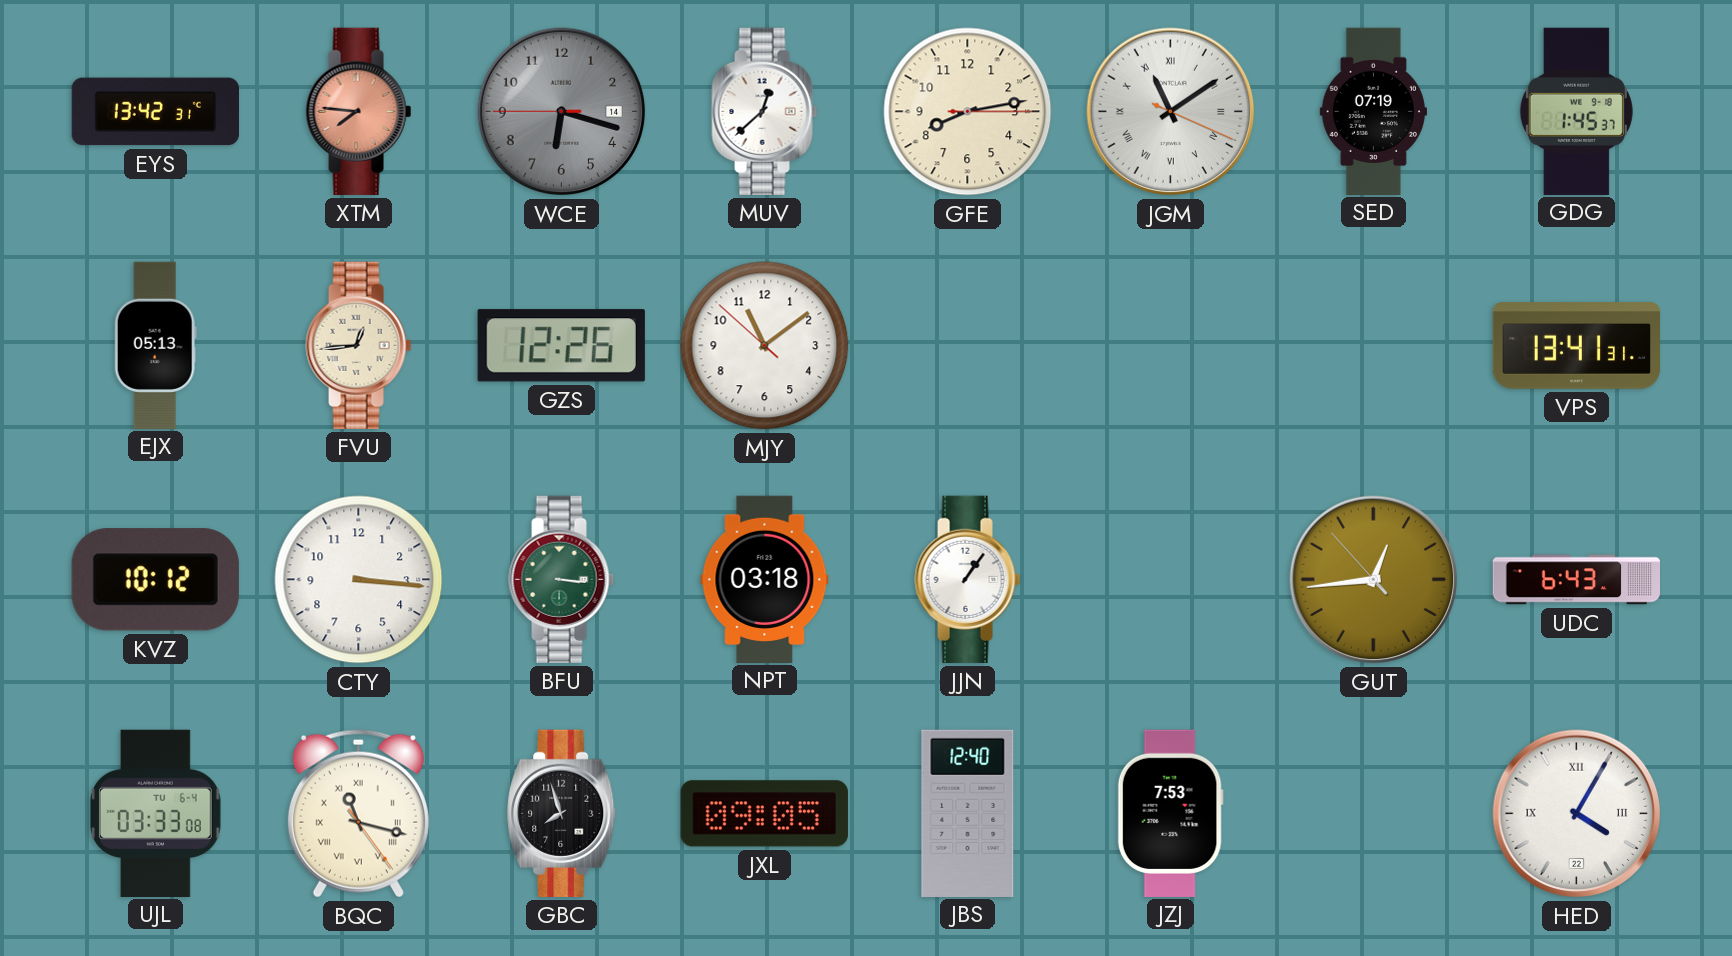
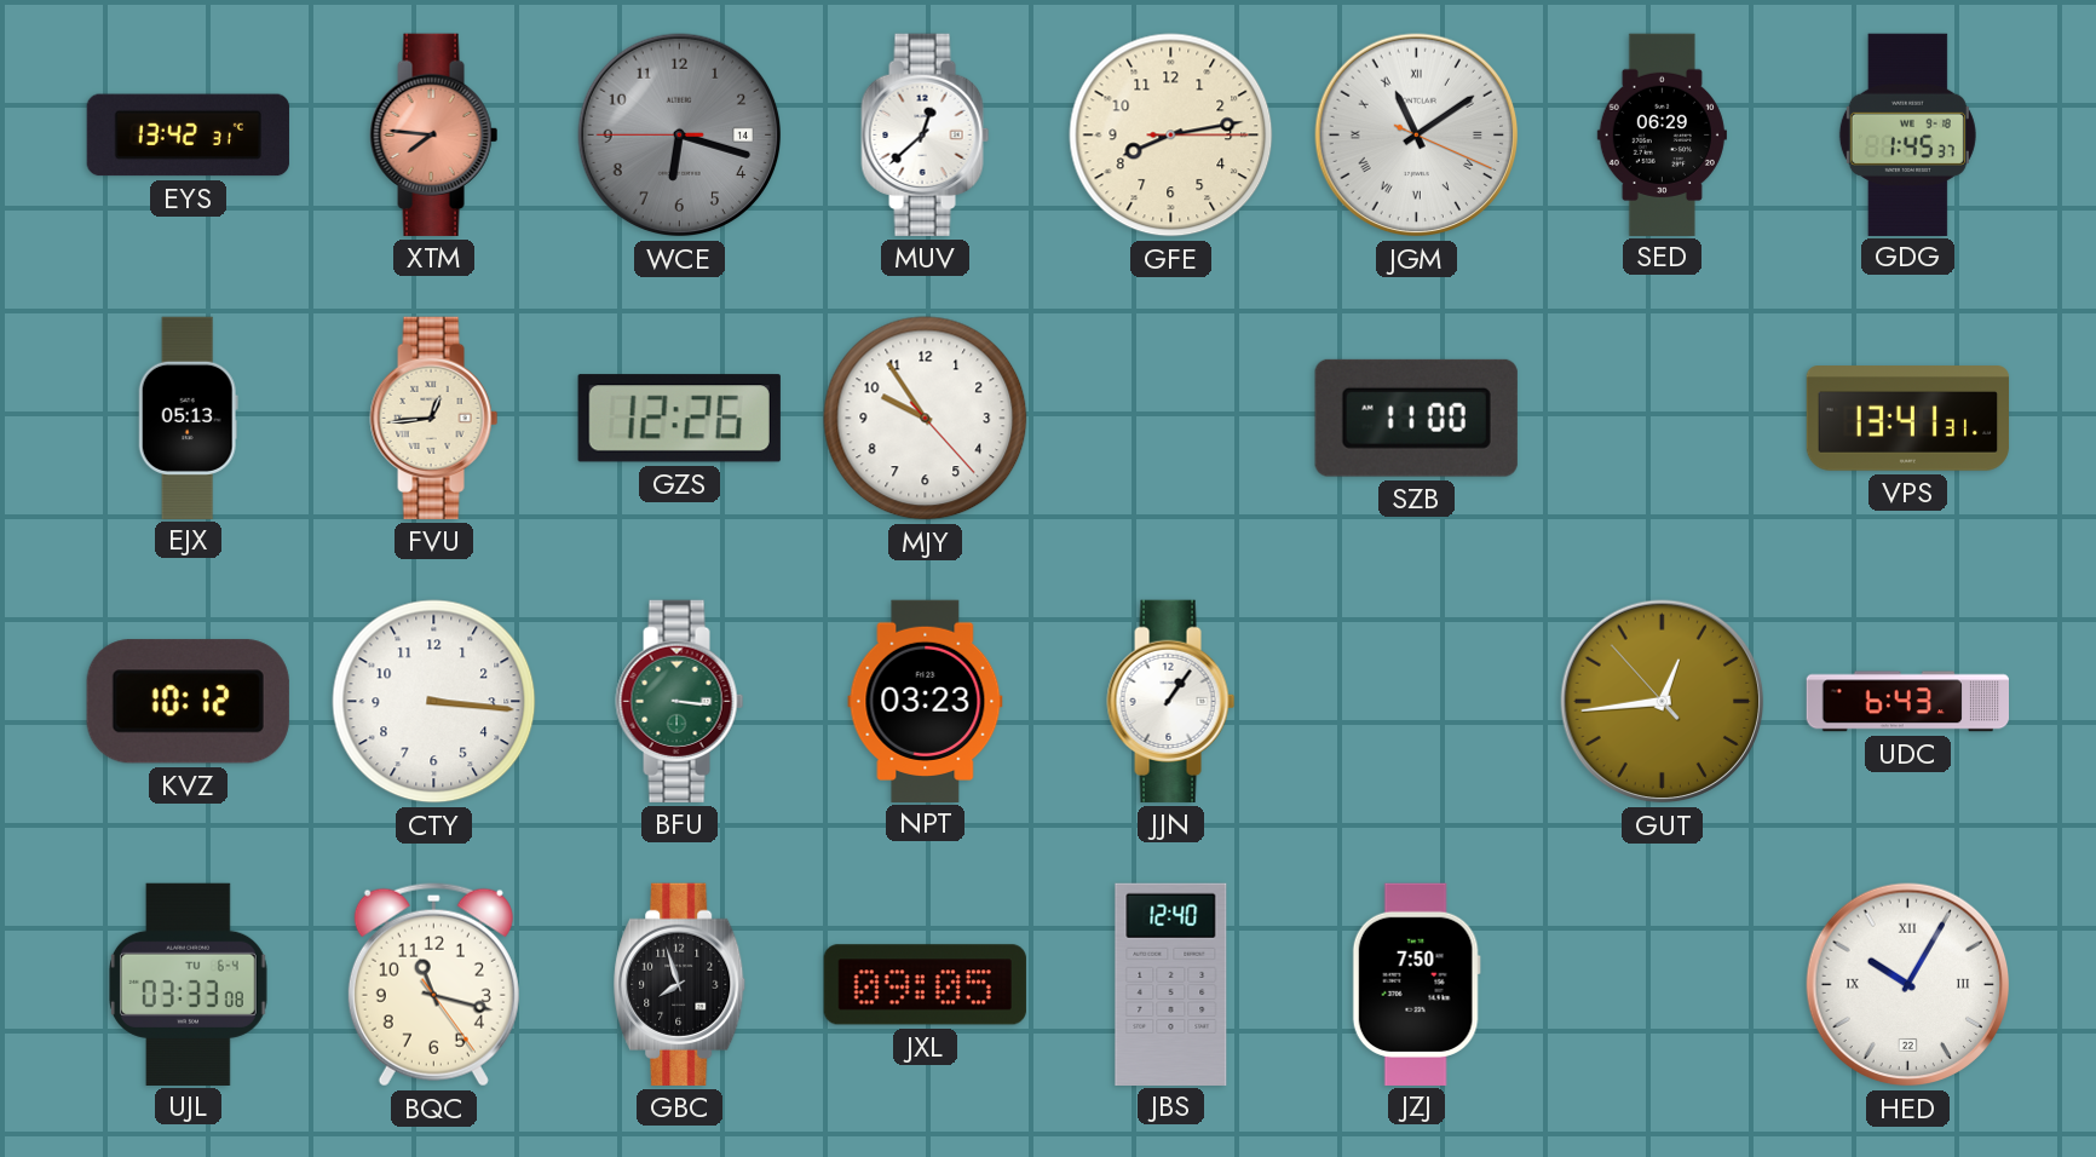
SED: 07:19 -> 06:29 (1662, 134)
MJY: 11:08 -> 9:54 (926, 419)
SZB: none -> 11:00 (1416, 418)
NPT: 03:18 -> 03:23 (926, 701)
BQC numerals: Roman -> Arabic (433, 985)
JZJ: 7:53 -> 7:50 (1416, 984)
HED: 4:05 -> 10:05 (1908, 985)
